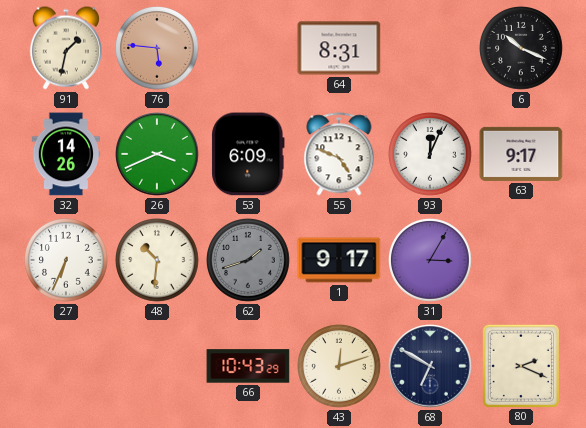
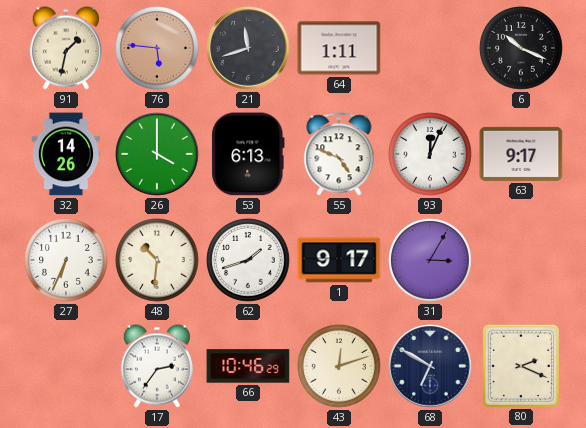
21: none -> 11:42 (248, 48)
64: 8:31 -> 1:11 (339, 48)
26: 3:41 -> 4:00 (157, 154)
53: 6:09 -> 6:13 (248, 154)
62 dial: grey -> white (249, 261)
17: none -> 2:36 (157, 366)
66: 10:43 -> 10:46 (248, 366)
